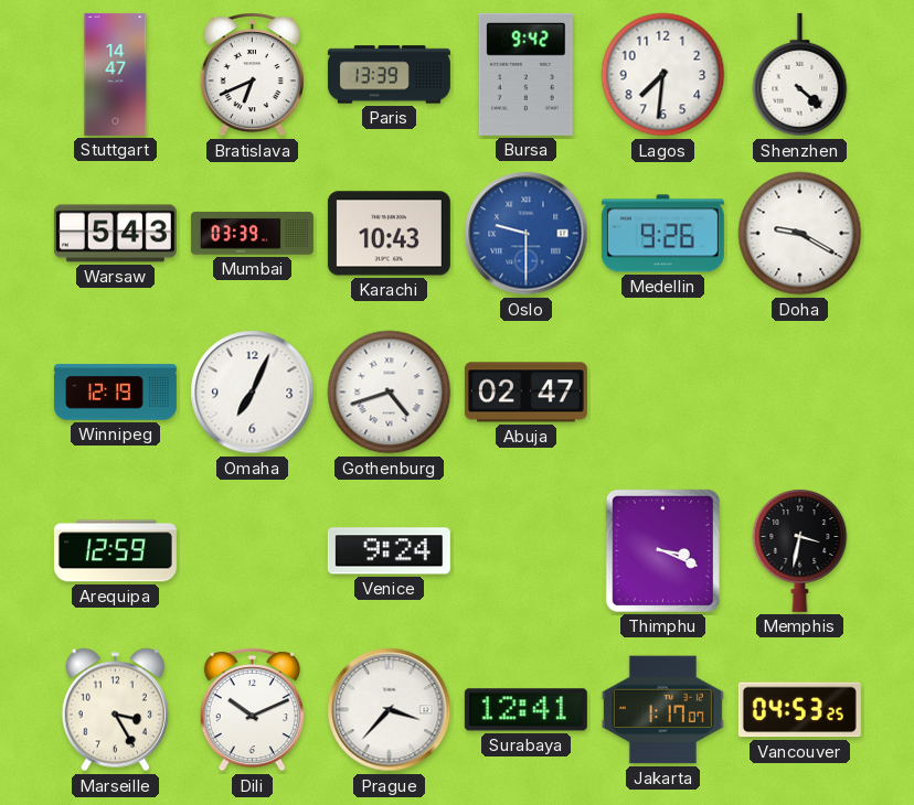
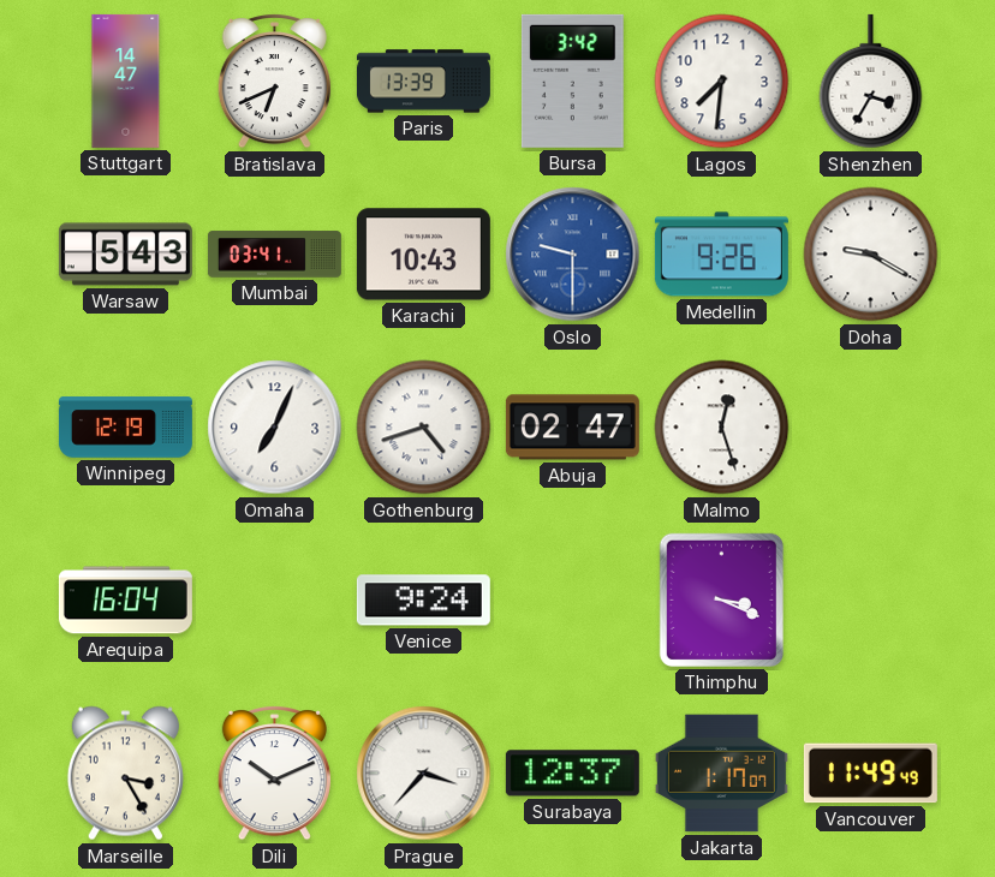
Bursa: 9:42 -> 3:42 (572, 80)
Shenzhen: 4:22 -> 3:35 (871, 82)
Mumbai: 03:39 -> 03:41 (274, 255)
Malmo: none -> 12:27 (722, 428)
Arequipa: 12:59 -> 16:04 (125, 601)
Memphis: 3:32 -> none (800, 551)
Surabaya: 12:41 -> 12:37 (572, 774)
Vancouver: 04:53 -> 11:49 (870, 774)
